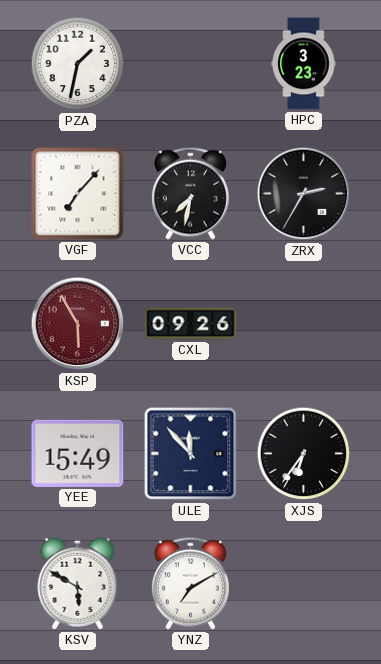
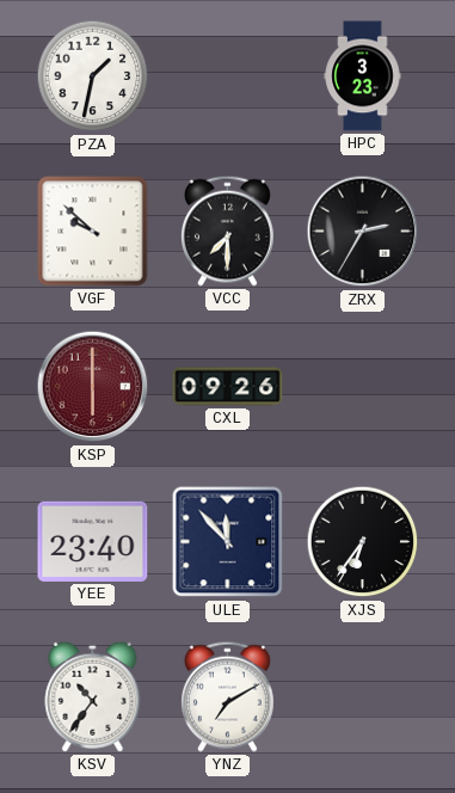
VGF: 7:07 -> 9:52 (93, 232)
VCC: 7:32 -> 7:30 (227, 230)
KSP: 5:55 -> 6:00 (93, 387)
YEE: 15:49 -> 23:40 (93, 541)
KSV: 5:50 -> 10:36 (93, 696)
